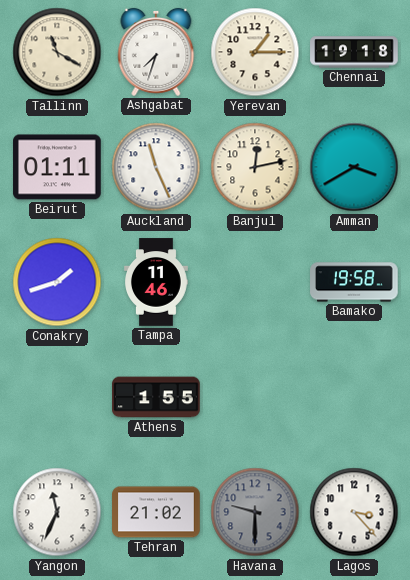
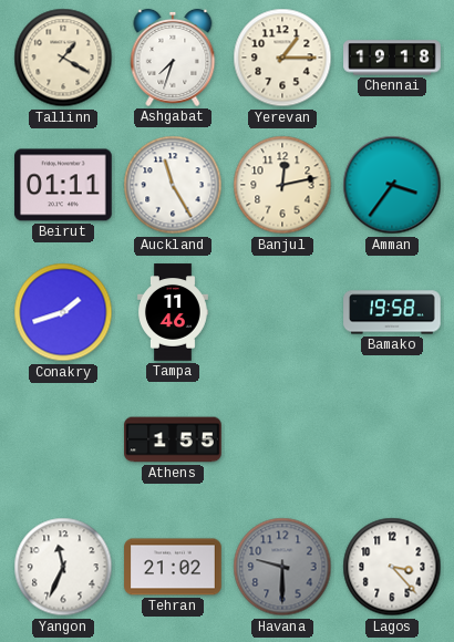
Tallinn: 11:20 -> 1:20 (63, 58)
Auckland: 11:26 -> 11:25 (173, 185)
Amman: 3:40 -> 3:36 (392, 185)
